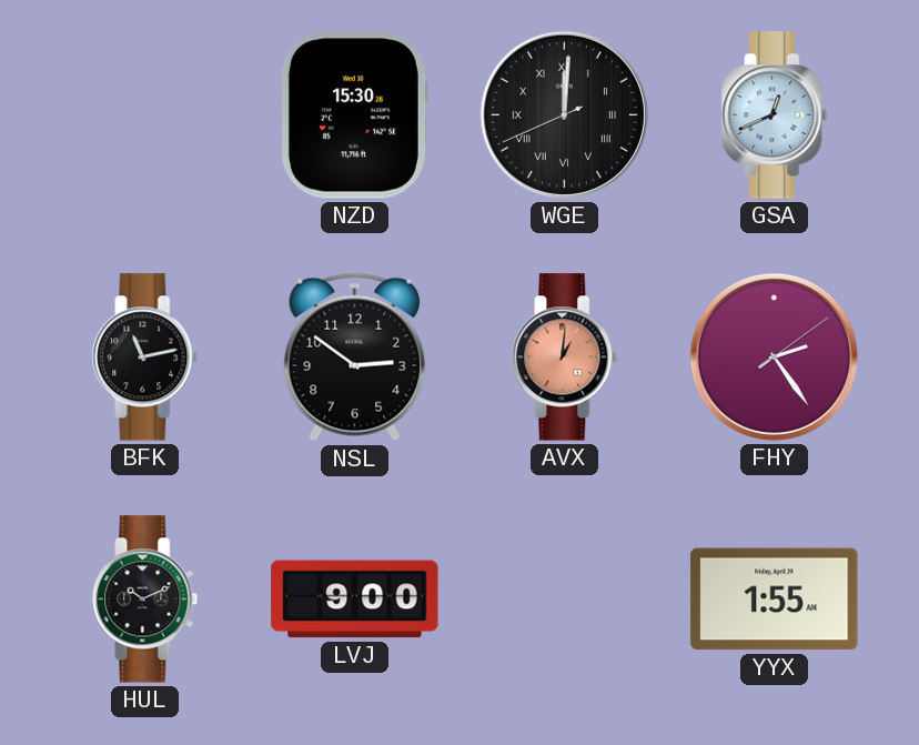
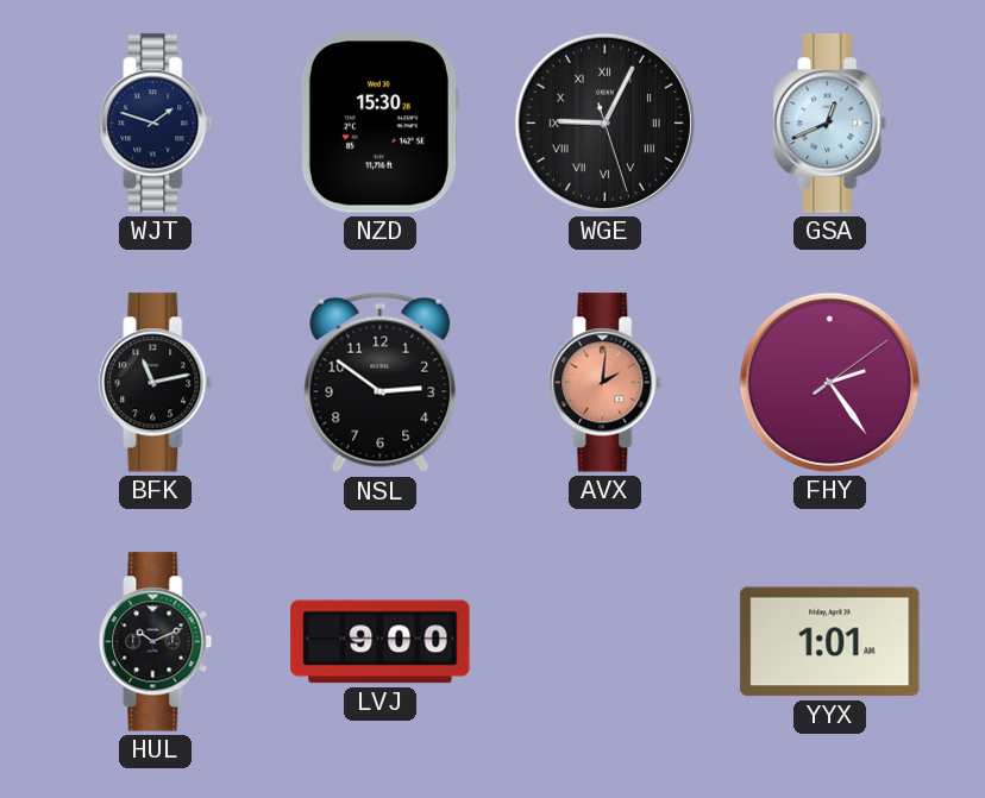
WJT: none -> 1:48 (156, 124)
WGE: 12:00 -> 9:04 (604, 122)
AVX: 1:01 -> 2:01 (606, 383)
YYX: 1:55 -> 1:01 (830, 642)
